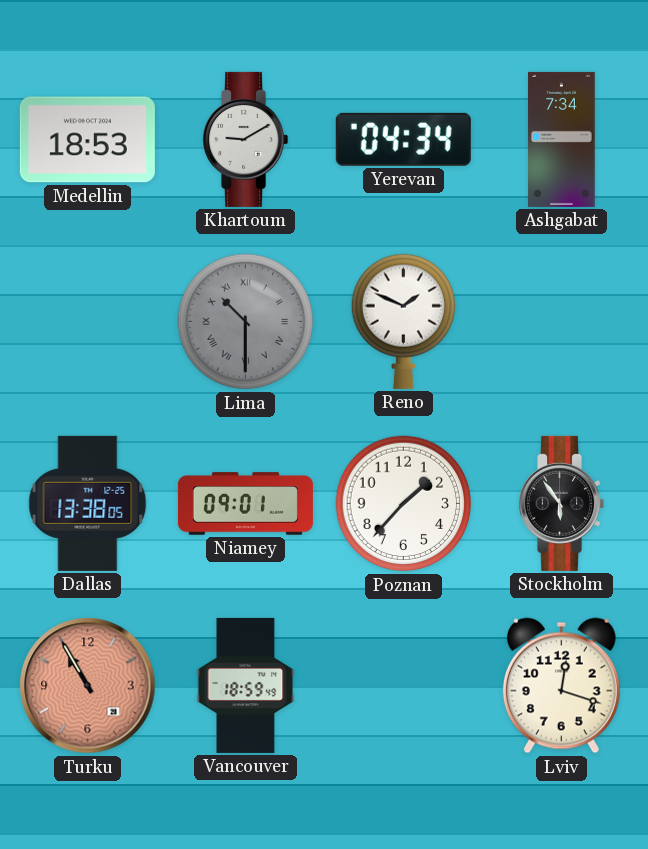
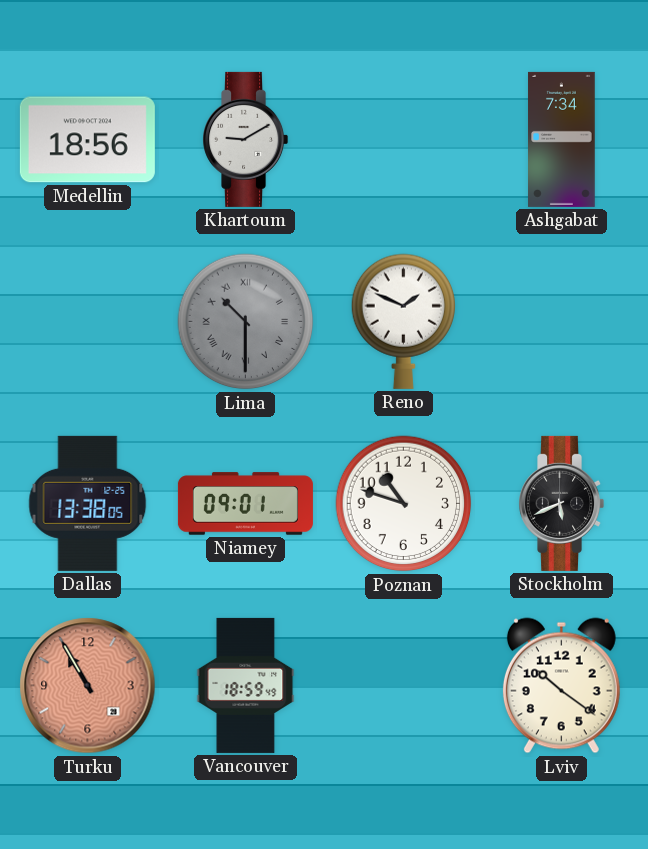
Medellin: 18:53 -> 18:56 (87, 140)
Yerevan: 04:34 -> none (403, 139)
Poznan: 1:37 -> 10:48 (404, 504)
Stockholm: 5:54 -> 5:41 (562, 503)
Lviv: 12:18 -> 10:21 (561, 686)
